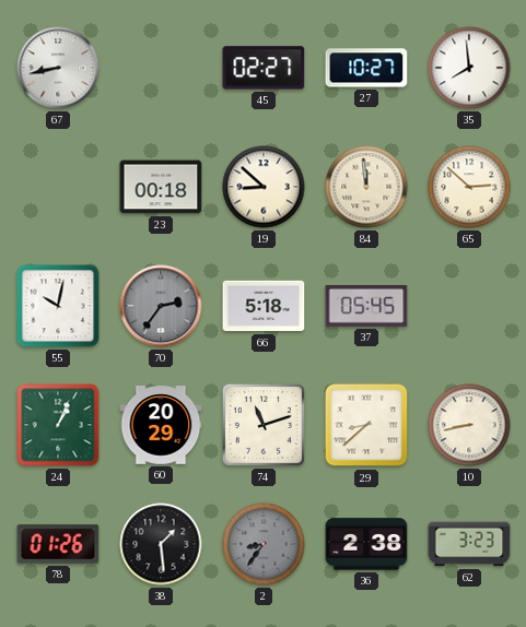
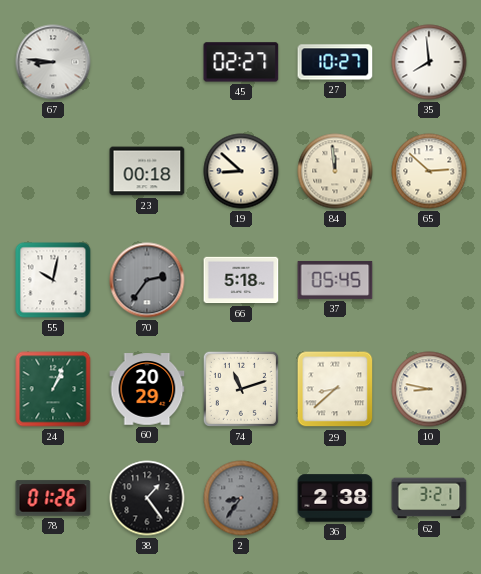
67: 8:43 -> 8:46 (53, 62)
10: 8:43 -> 8:47 (429, 389)
38: 1:29 -> 1:24 (147, 498)
62: 3:23 -> 3:21 (429, 498)
